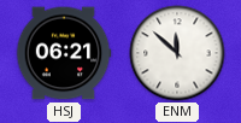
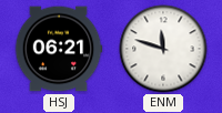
ENM: 11:52 -> 11:48 (163, 49)
